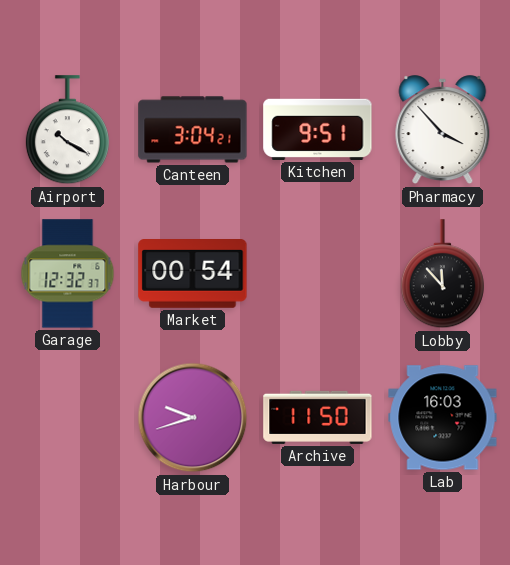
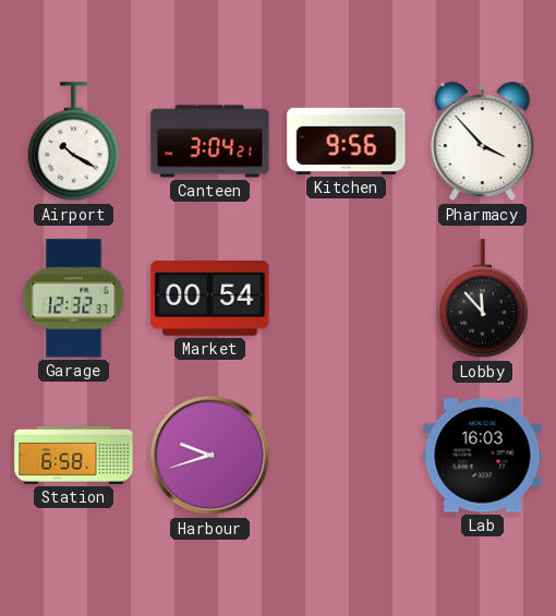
Kitchen: 9:51 -> 9:56 (347, 141)
Station: none -> 6:58 (74, 455)
Archive: 11:50 -> none (318, 417)
